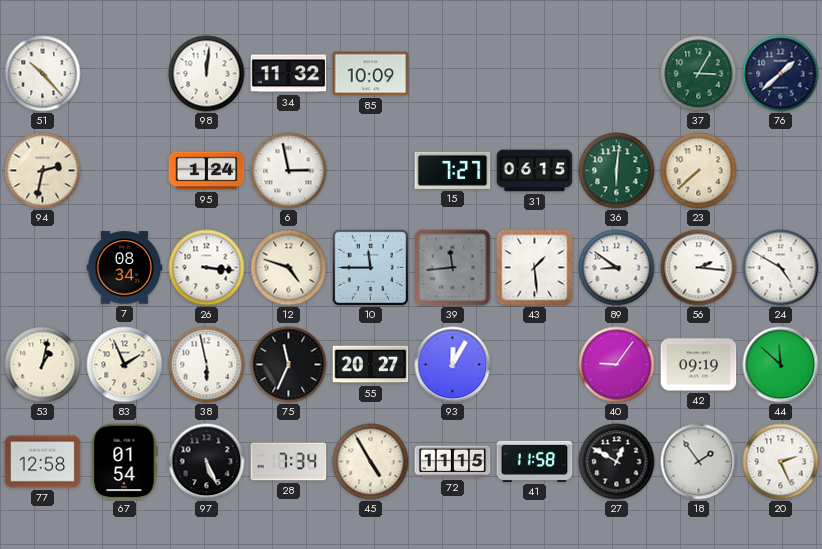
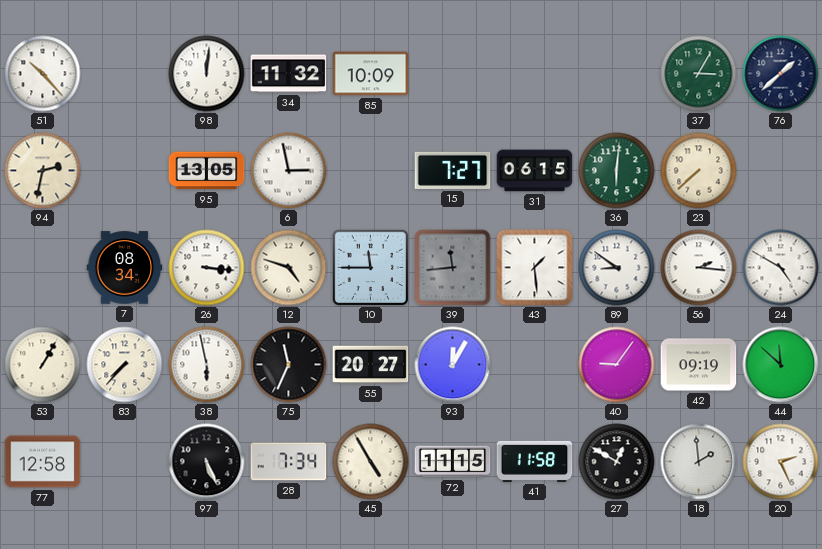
95: 1:24 -> 13:05 (207, 171)
53: 1:02 -> 1:05 (43, 365)
83: 1:56 -> 7:37 (125, 365)
67: 01:54 -> none (125, 462)
18: 1:54 -> 1:59 (699, 462)
